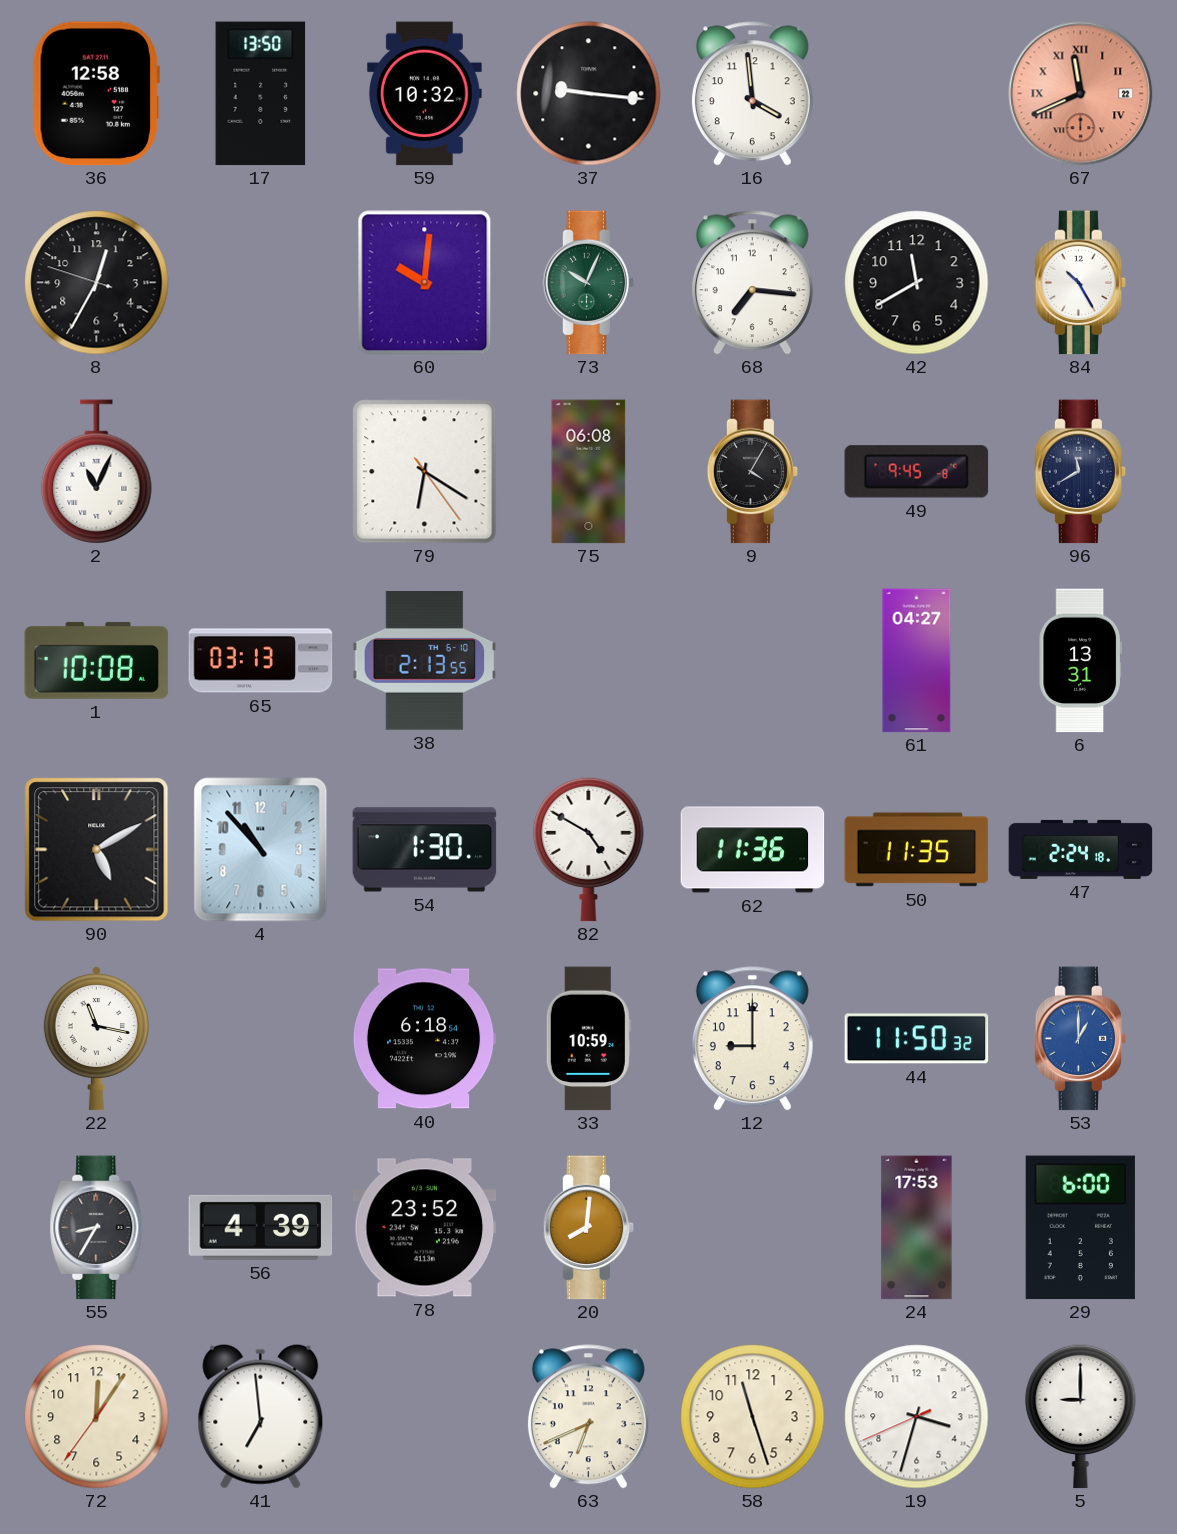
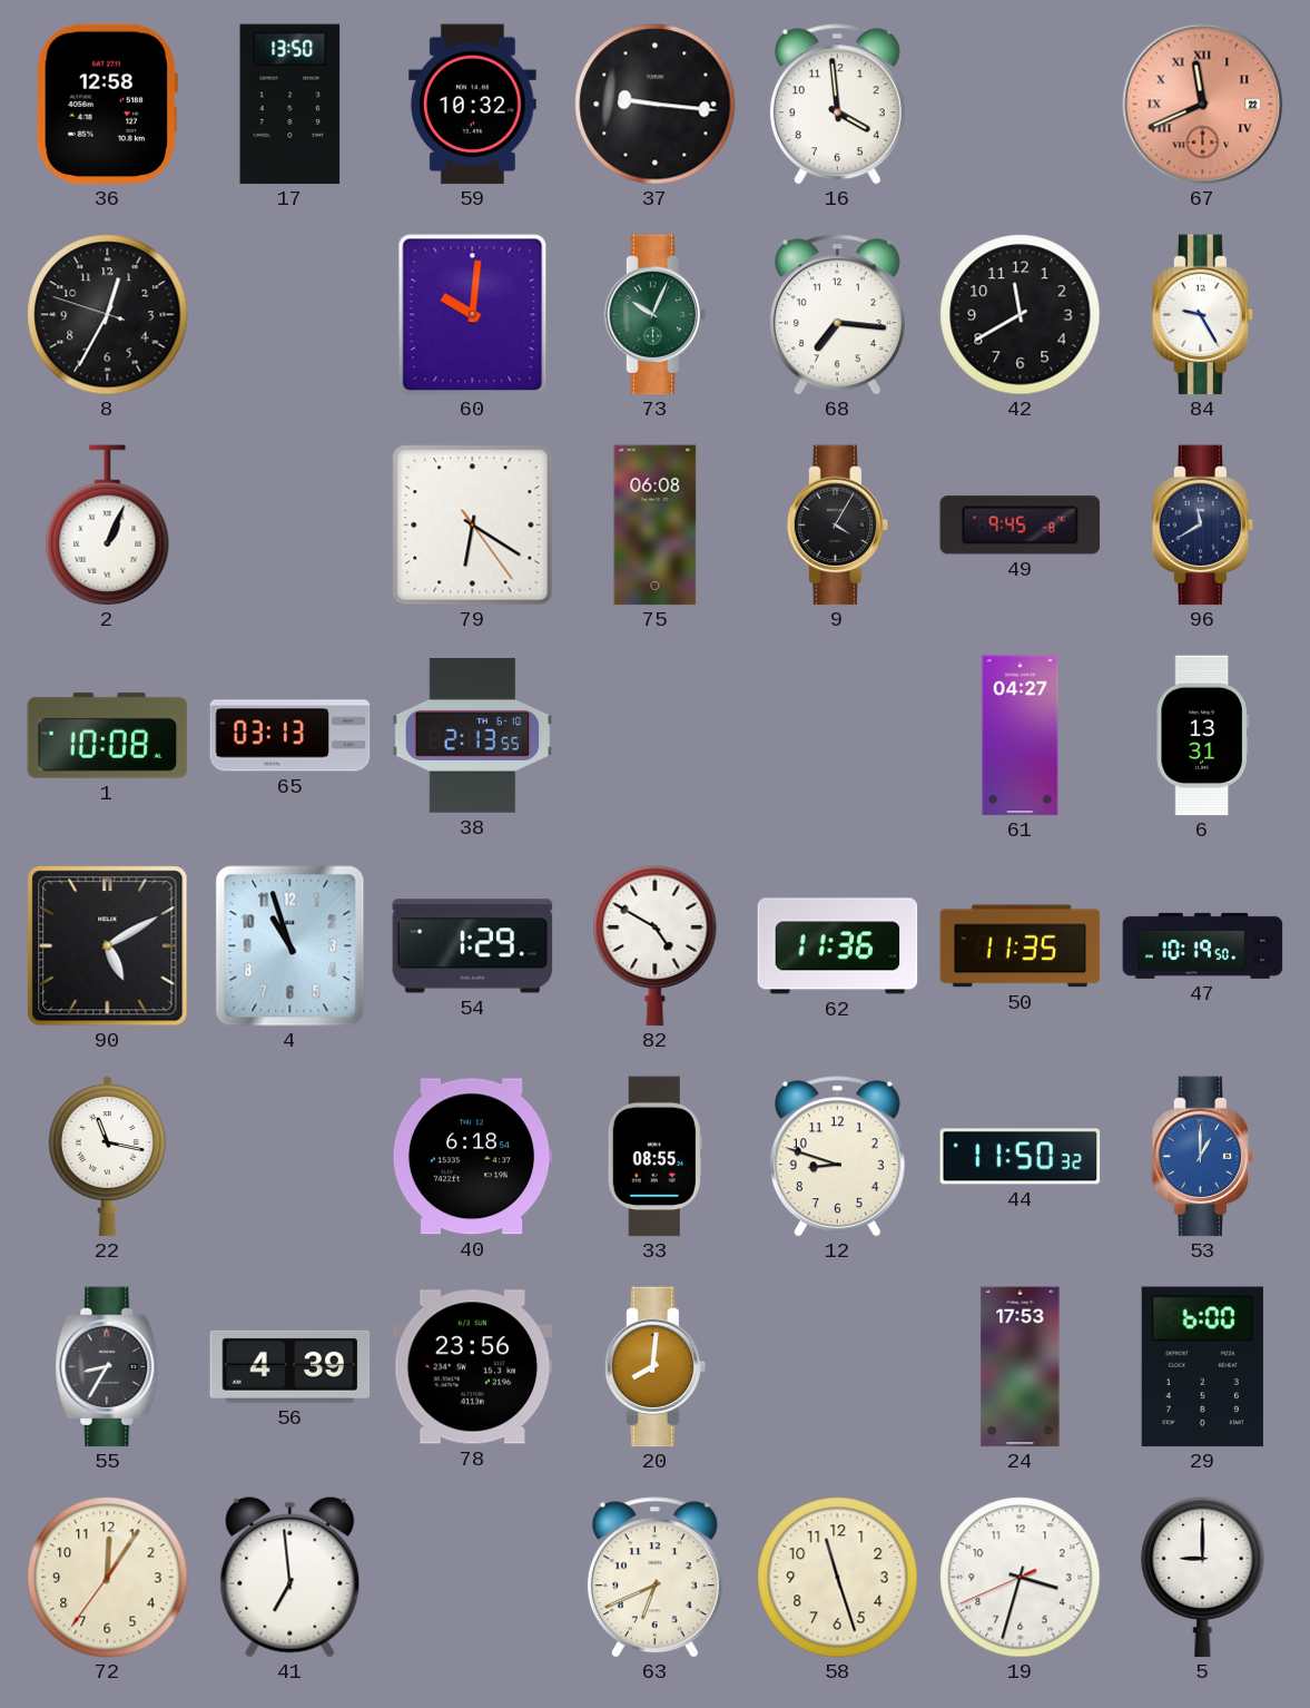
84: 10:25 -> 9:25 (1203, 315)
2: 11:04 -> 1:04 (108, 524)
4: 10:53 -> 10:57 (290, 946)
54: 1:30 -> 1:29 (473, 946)
47: 2:24 -> 10:19 (1203, 945)
33: 10:59 -> 08:55 (654, 1157)
12: 9:00 -> 8:48 (837, 1157)
78: 23:52 -> 23:56 (473, 1367)
